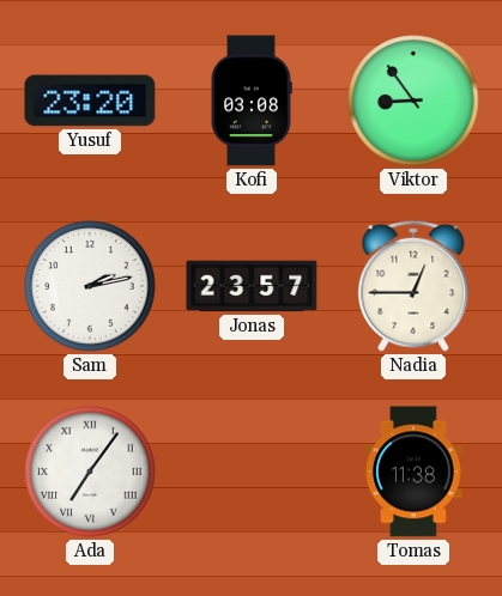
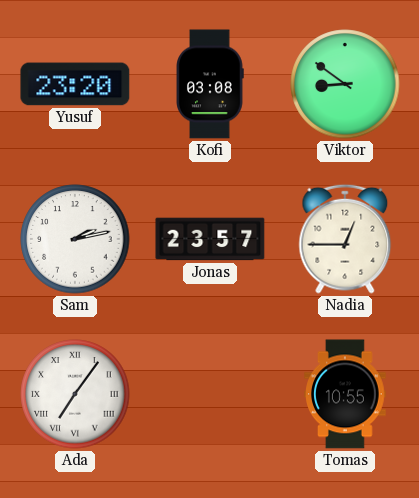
Viktor: 8:54 -> 8:51 (345, 84)
Tomas: 11:38 -> 10:55 (345, 394)
